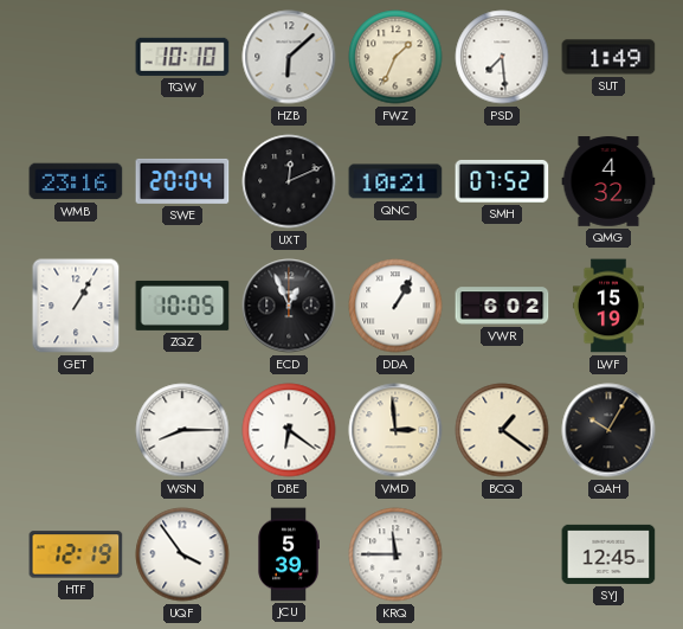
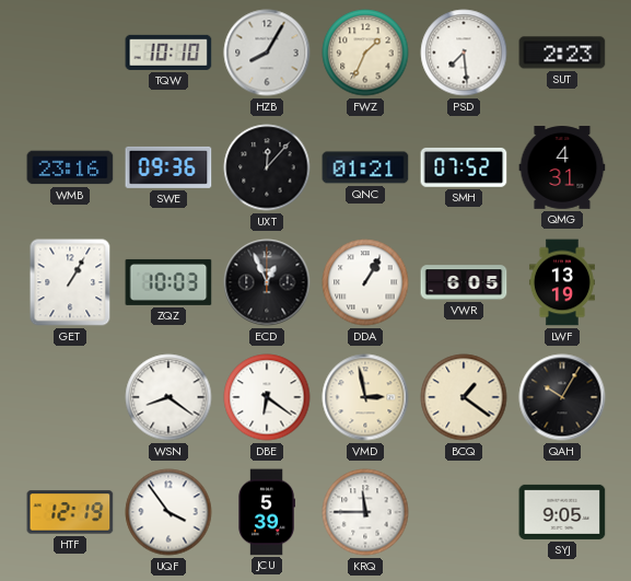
HZB: 6:08 -> 8:05 (267, 53)
SUT: 1:49 -> 2:23 (562, 53)
SWE: 20:04 -> 09:36 (168, 167)
UXT: 12:11 -> 12:07 (267, 167)
QNC: 10:21 -> 01:21 (365, 167)
QMG: 4:32 -> 4:31 (562, 167)
ZQZ: 10:05 -> 10:03 (168, 282)
VWR: 6:02 -> 6:05 (464, 282)
LWF: 15:19 -> 13:19 (562, 282)
WSN: 8:15 -> 8:21 (168, 397)
VMD: 2:59 -> 2:58 (365, 397)
SYJ: 12:45 -> 9:05 (562, 512)
